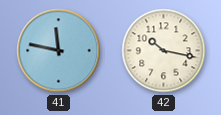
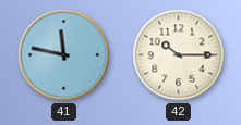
42: 10:17 -> 10:15 (179, 55)
